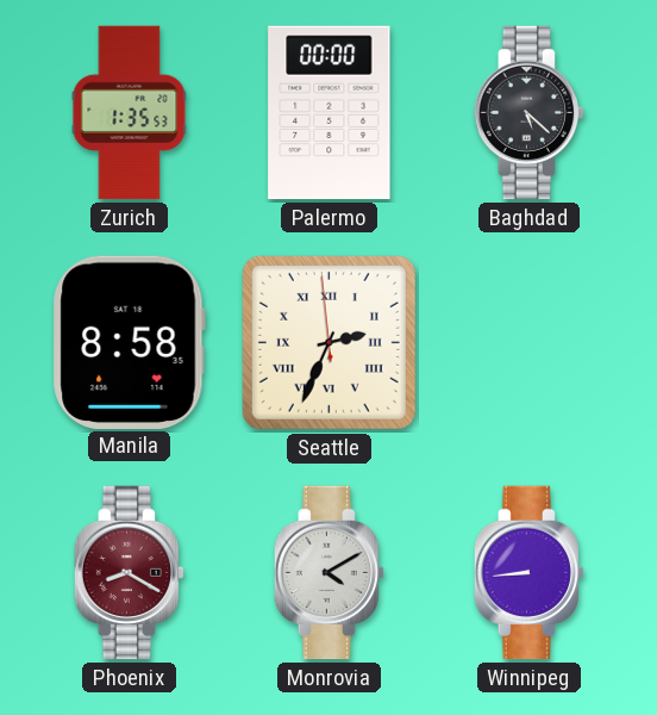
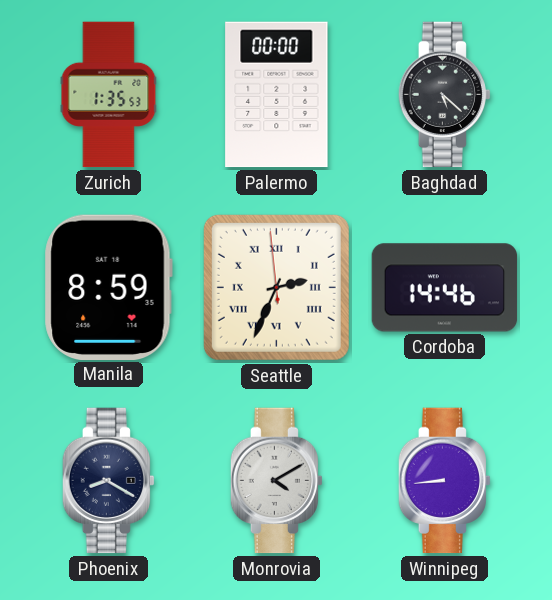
Manila: 8:58 -> 8:59 (108, 287)
Cordoba: none -> 14:46 (445, 288)
Phoenix dial: burgundy -> navy (108, 481)
